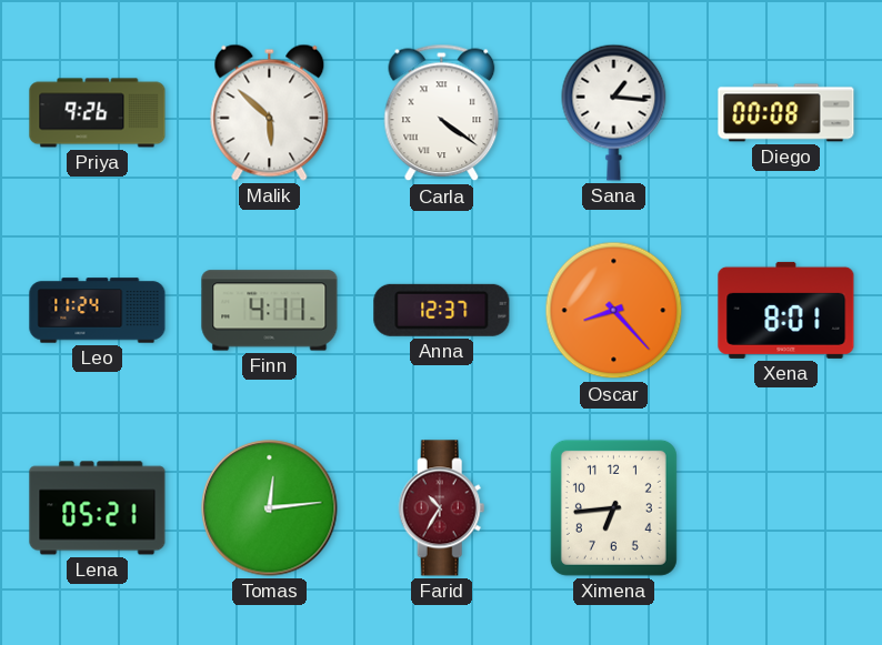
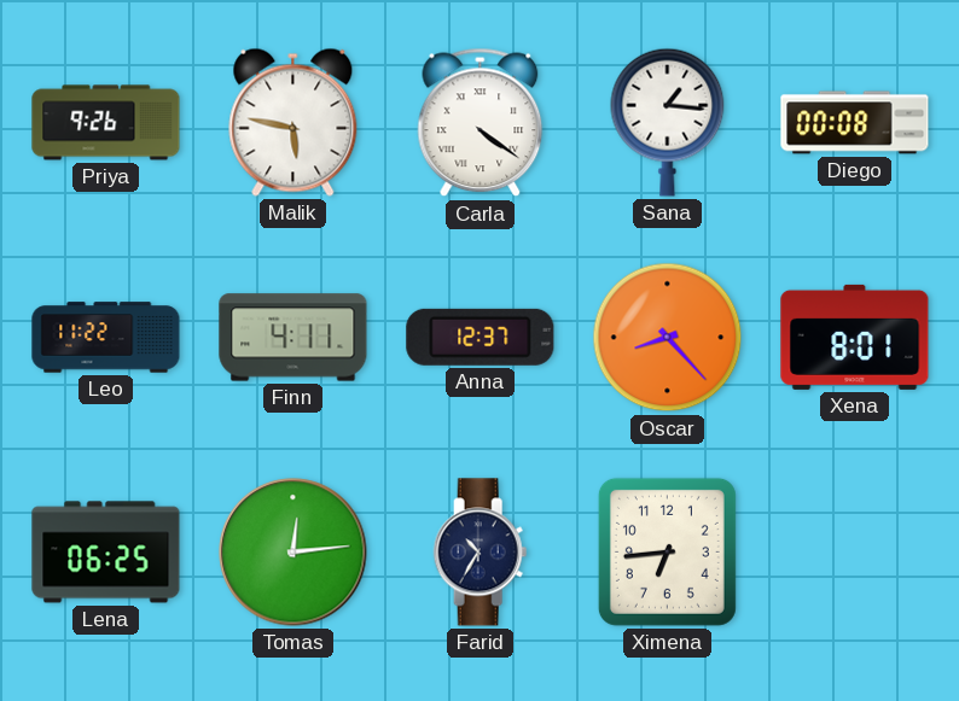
Malik: 5:52 -> 5:47 (293, 122)
Leo: 11:24 -> 11:22 (106, 338)
Lena: 05:21 -> 06:25 (106, 553)
Farid dial: burgundy -> navy (481, 553)
